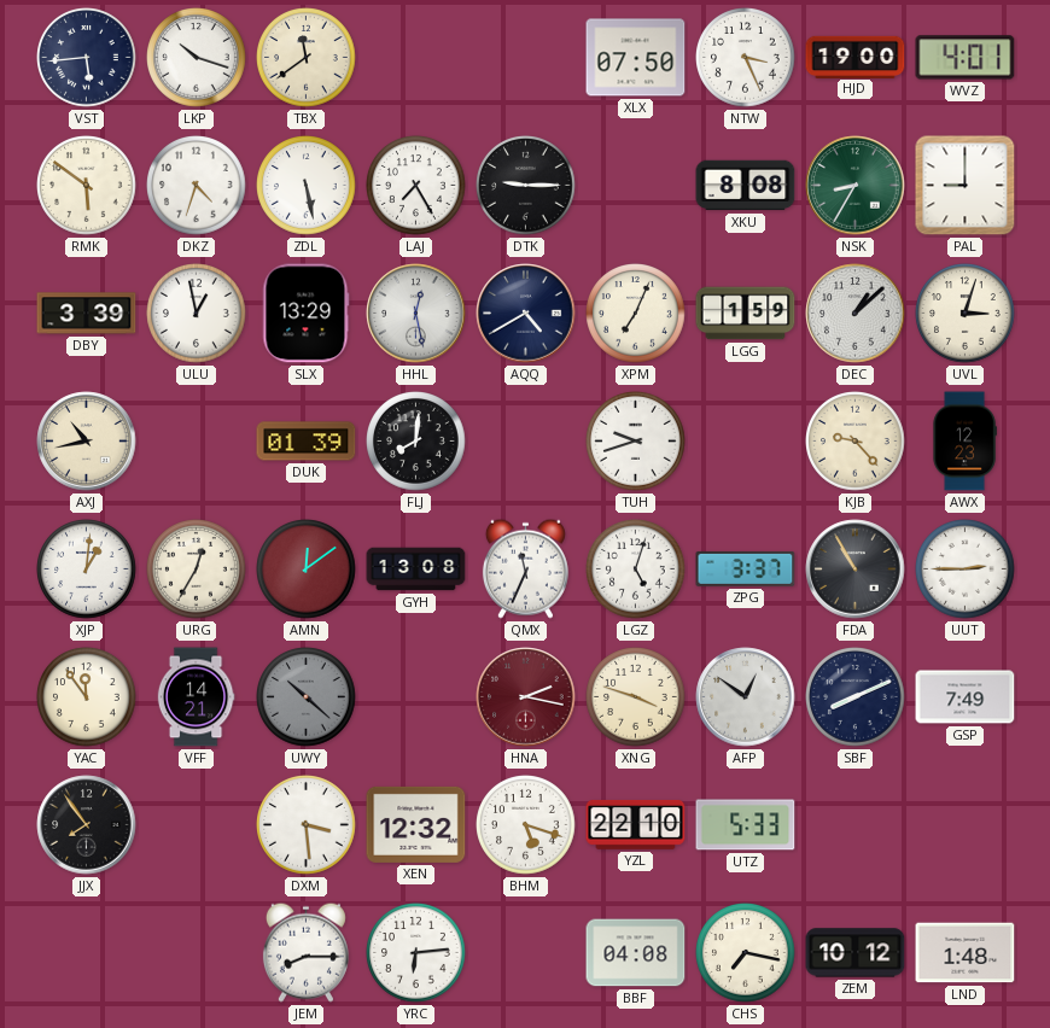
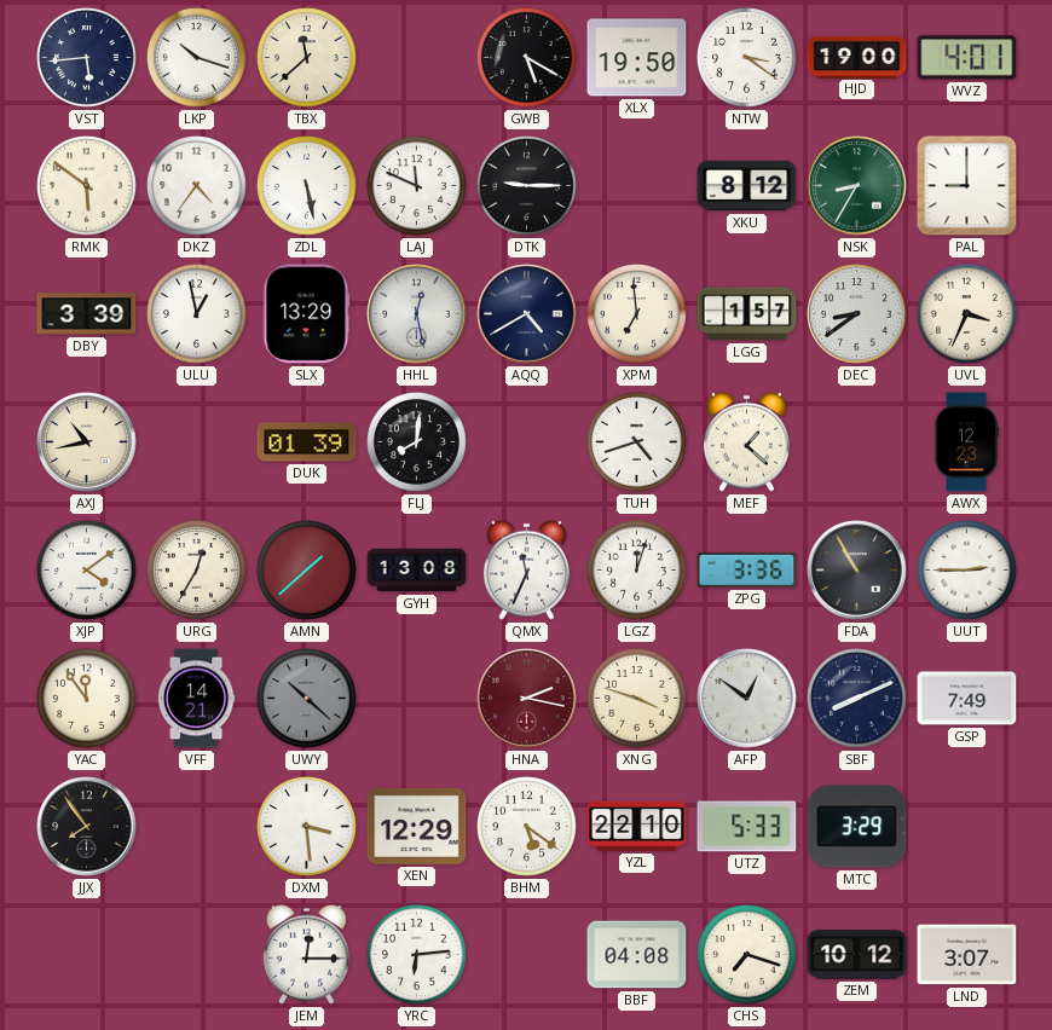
TBX: 11:39 -> 11:38 (307, 58)
GWB: none -> 5:20 (527, 58)
XLX: 07:50 -> 19:50 (637, 58)
NTW: 3:26 -> 3:21 (747, 58)
DKZ: 4:33 -> 4:36 (197, 186)
LAJ: 7:25 -> 11:49 (417, 186)
XKU: 8:08 -> 8:12 (747, 186)
XPM: 7:04 -> 6:59 (637, 314)
LGG: 1:59 -> 1:57 (747, 314)
DEC: 1:08 -> 8:39 (857, 314)
UVL: 3:03 -> 3:34 (967, 314)
TUH: 9:42 -> 4:42 (637, 442)
MEF: none -> 1:22 (746, 441)
KJB: 9:23 -> none (856, 442)
XJP: 1:01 -> 4:09 (87, 571)
AMN: 12:09 -> 1:38 (307, 571)
LGZ: 5:03 -> 12:03 (637, 571)
ZPG: 3:37 -> 3:36 (747, 569)
XEN: 12:32 -> 12:29 (417, 826)
BHM: 5:18 -> 5:21 (527, 827)
MTC: none -> 3:29 (857, 827)
JEM: 8:15 -> 12:15 (306, 954)
CHS: 7:17 -> 7:18 (747, 955)
LND: 1:48 -> 3:07 (967, 955)
